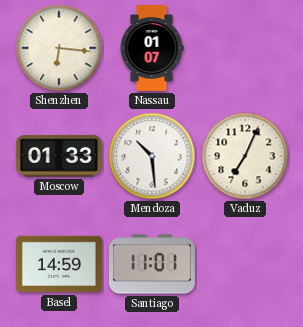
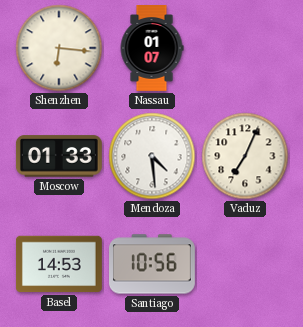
Mendoza: 10:29 -> 4:29 (152, 156)
Basel: 14:59 -> 14:53 (60, 264)
Santiago: 11:01 -> 10:56 (153, 264)
